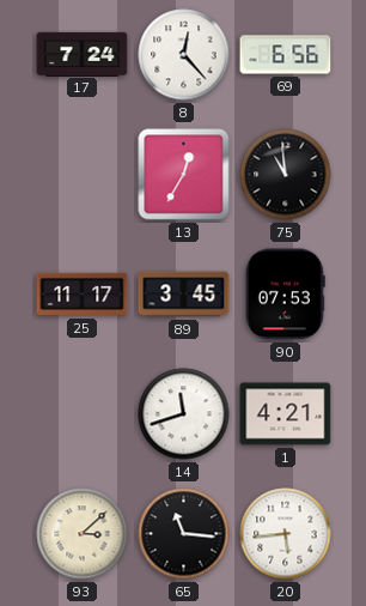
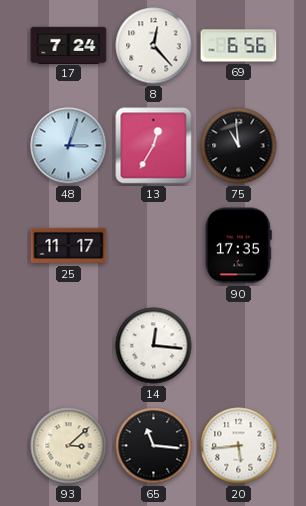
48: none -> 3:03 (69, 146)
89: 3:45 -> none (184, 295)
90: 07:53 -> 17:35 (238, 246)
14: 11:42 -> 12:16 (154, 346)
1: 4:21 -> none (286, 414)
